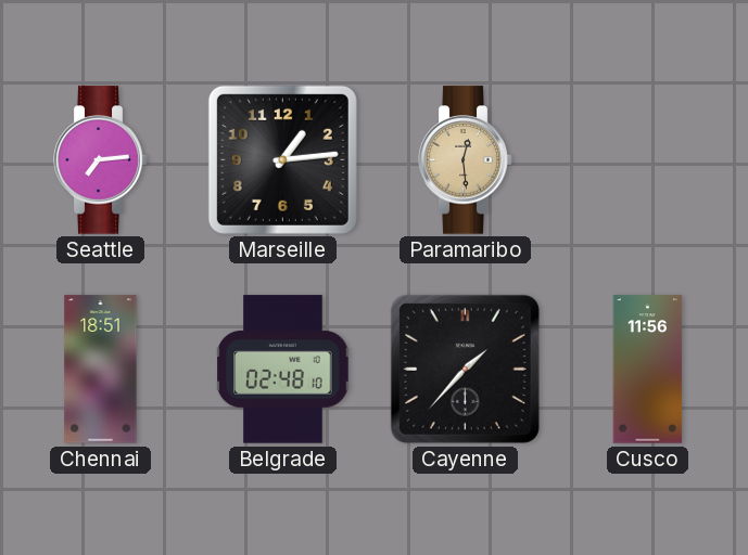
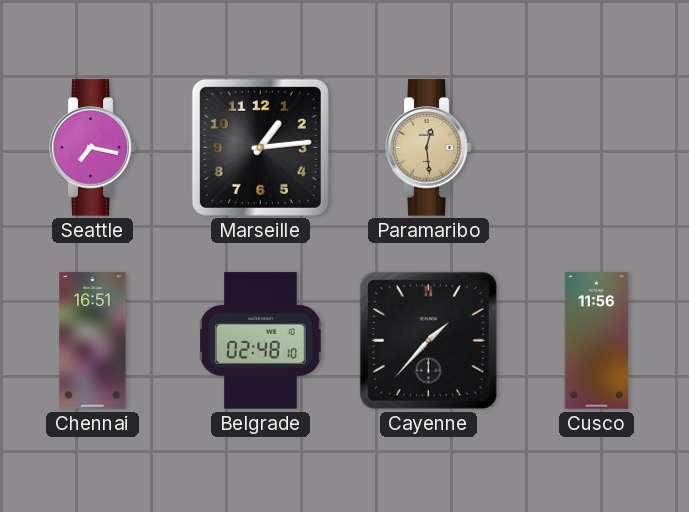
Seattle: 7:14 -> 7:17 (93, 148)
Chennai: 18:51 -> 16:51 (93, 341)
